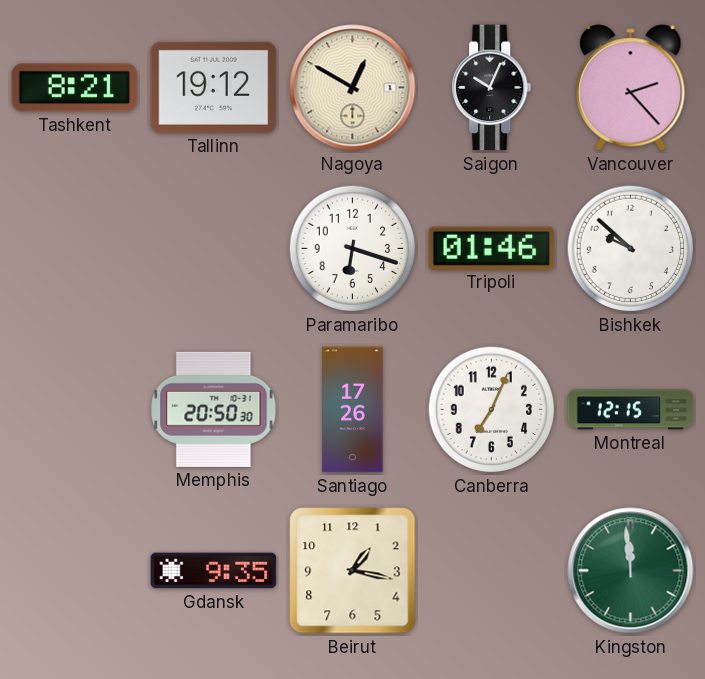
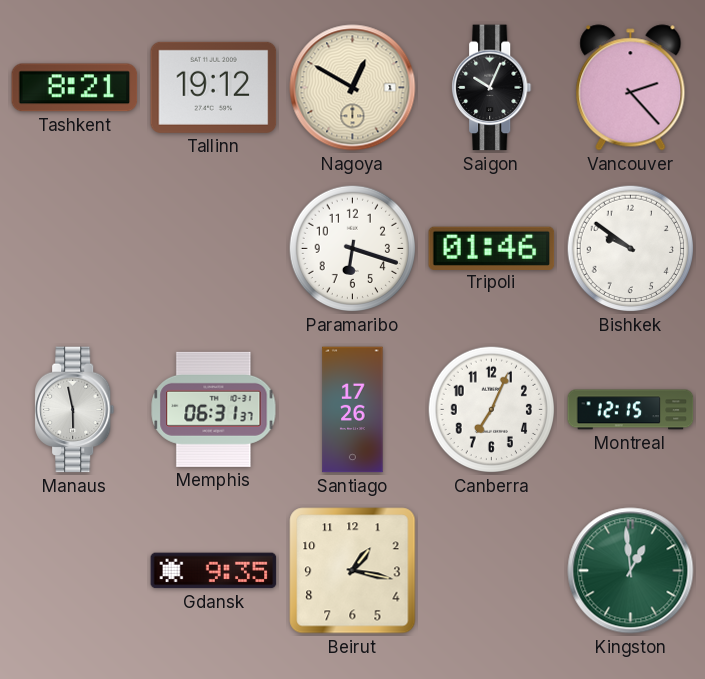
Bishkek: 9:52 -> 9:51 (631, 249)
Manaus: none -> 5:58 (75, 410)
Memphis: 20:50 -> 06:31 (214, 409)
Kingston: 11:59 -> 12:59 (631, 571)
